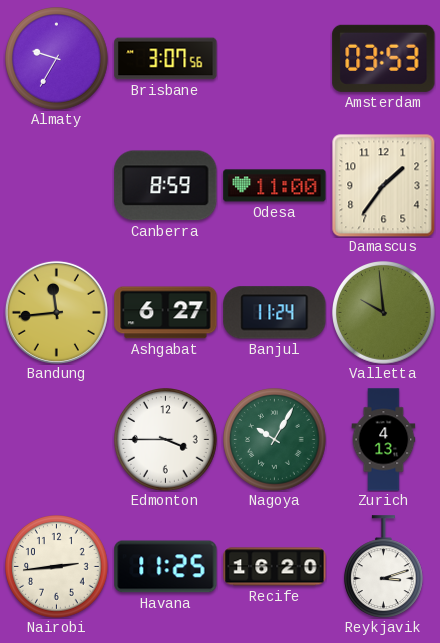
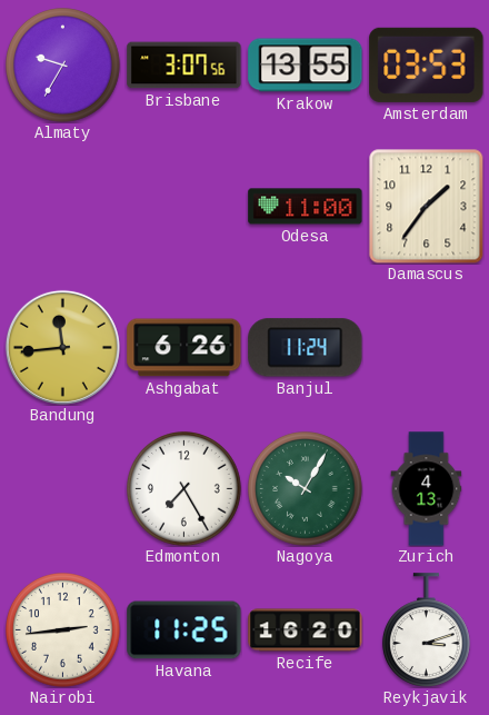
Krakow: none -> 13:55 (306, 66)
Canberra: 8:59 -> none (166, 186)
Ashgabat: 6:27 -> 6:26 (184, 348)
Valletta: 9:59 -> none (384, 313)
Edmonton: 3:45 -> 7:25 (184, 489)
